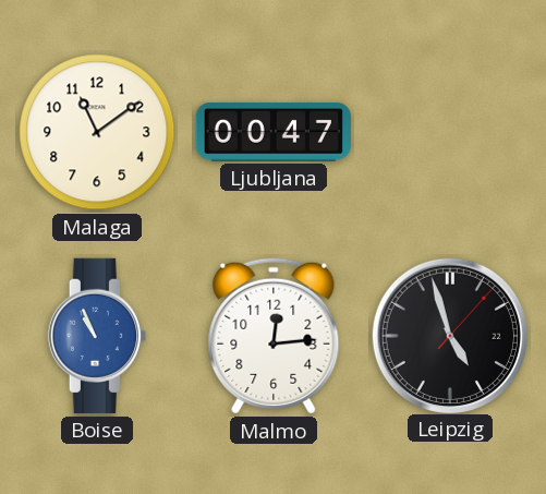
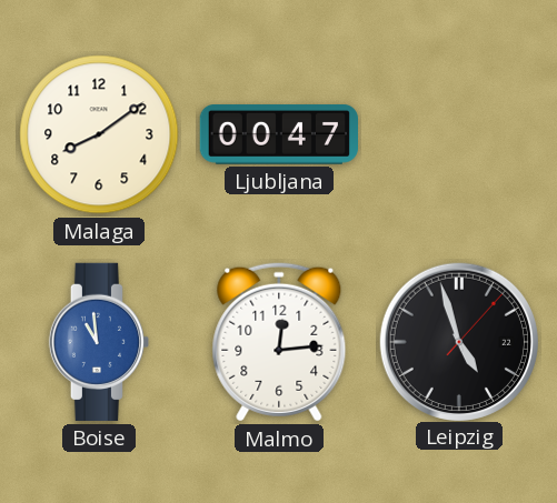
Malaga: 11:09 -> 8:09 (99, 134)
Boise: 10:56 -> 10:59 (98, 342)
